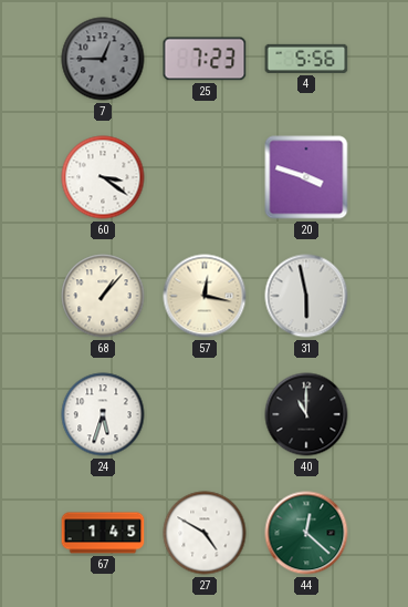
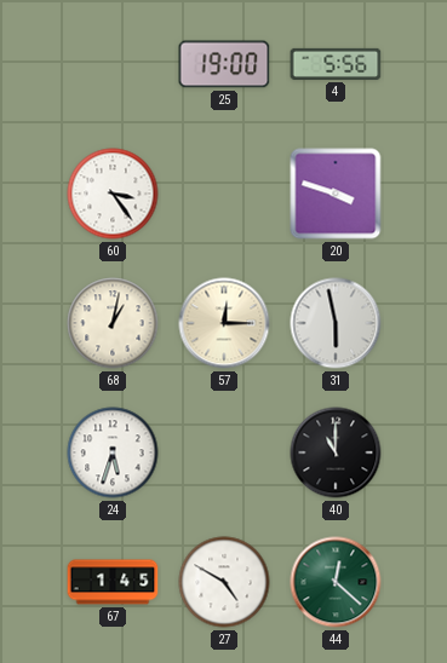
7: 12:45 -> none (103, 59)
25: 7:23 -> 19:00 (224, 64)
60: 3:21 -> 3:24 (113, 194)
68: 1:07 -> 1:02 (113, 323)
57: 12:17 -> 12:15 (224, 323)
